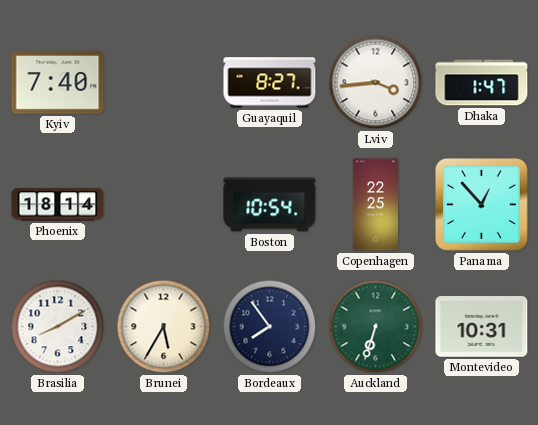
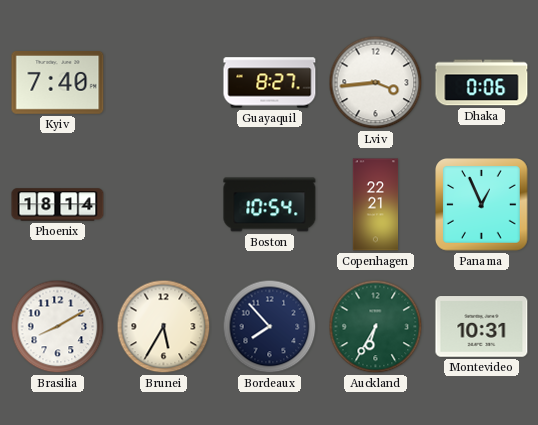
Dhaka: 1:47 -> 0:06 (482, 83)
Copenhagen: 22:25 -> 22:21 (376, 205)
Panama: 12:53 -> 12:56 (482, 205)
Bordeaux: 7:54 -> 7:53 (270, 327)
Auckland: 6:33 -> 6:35 (376, 327)
